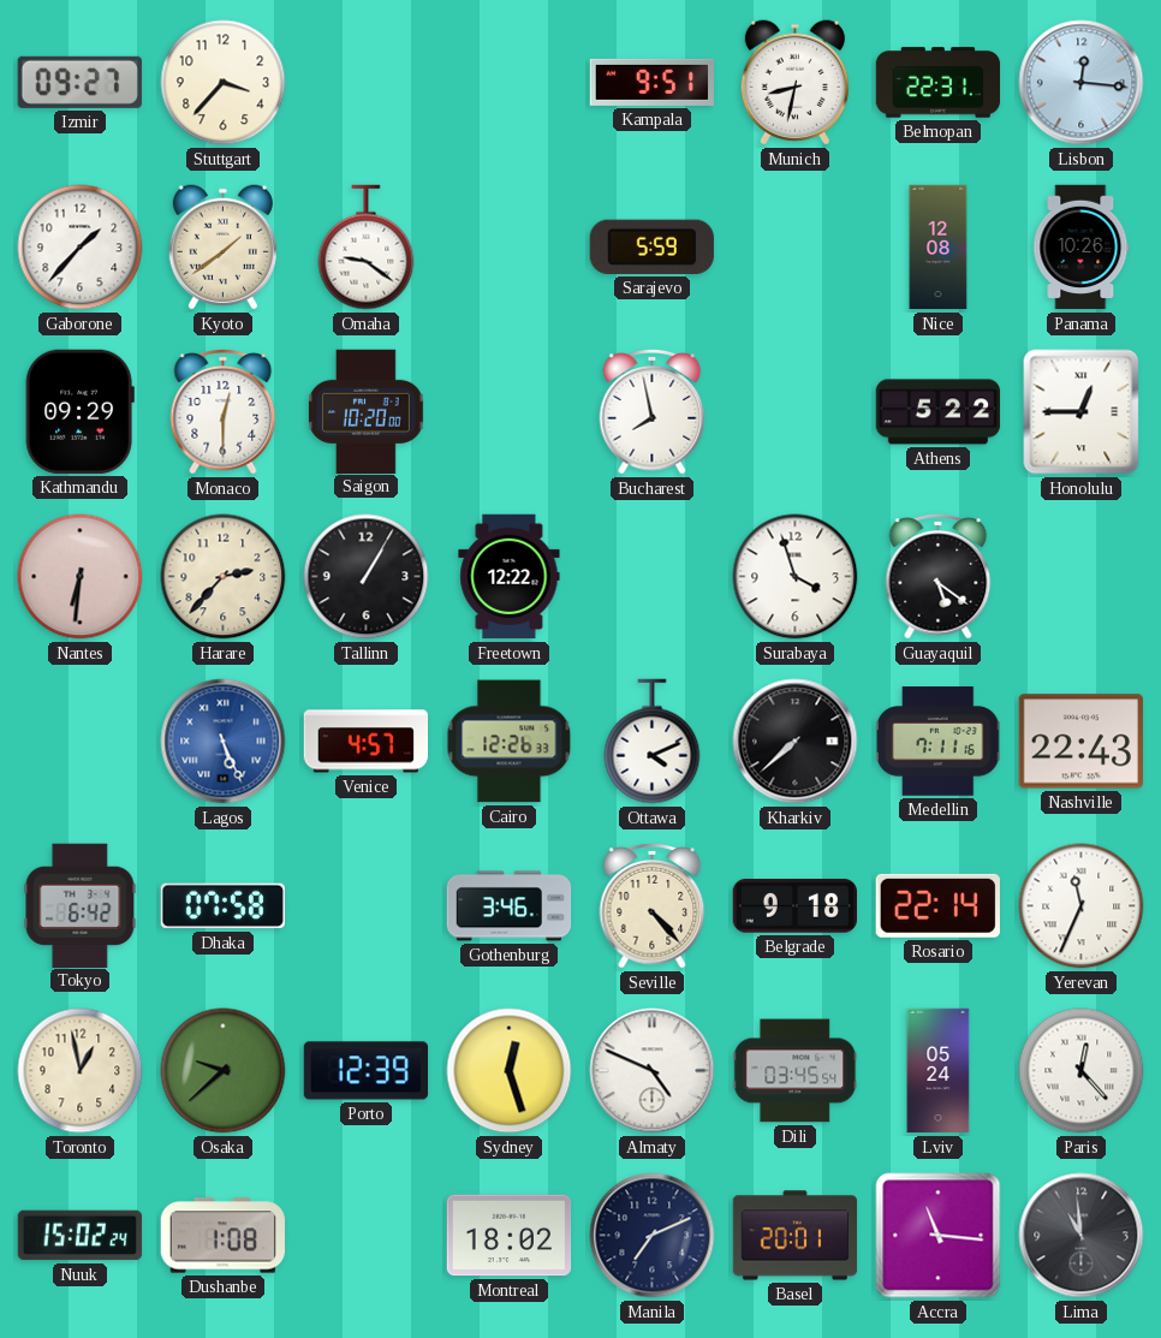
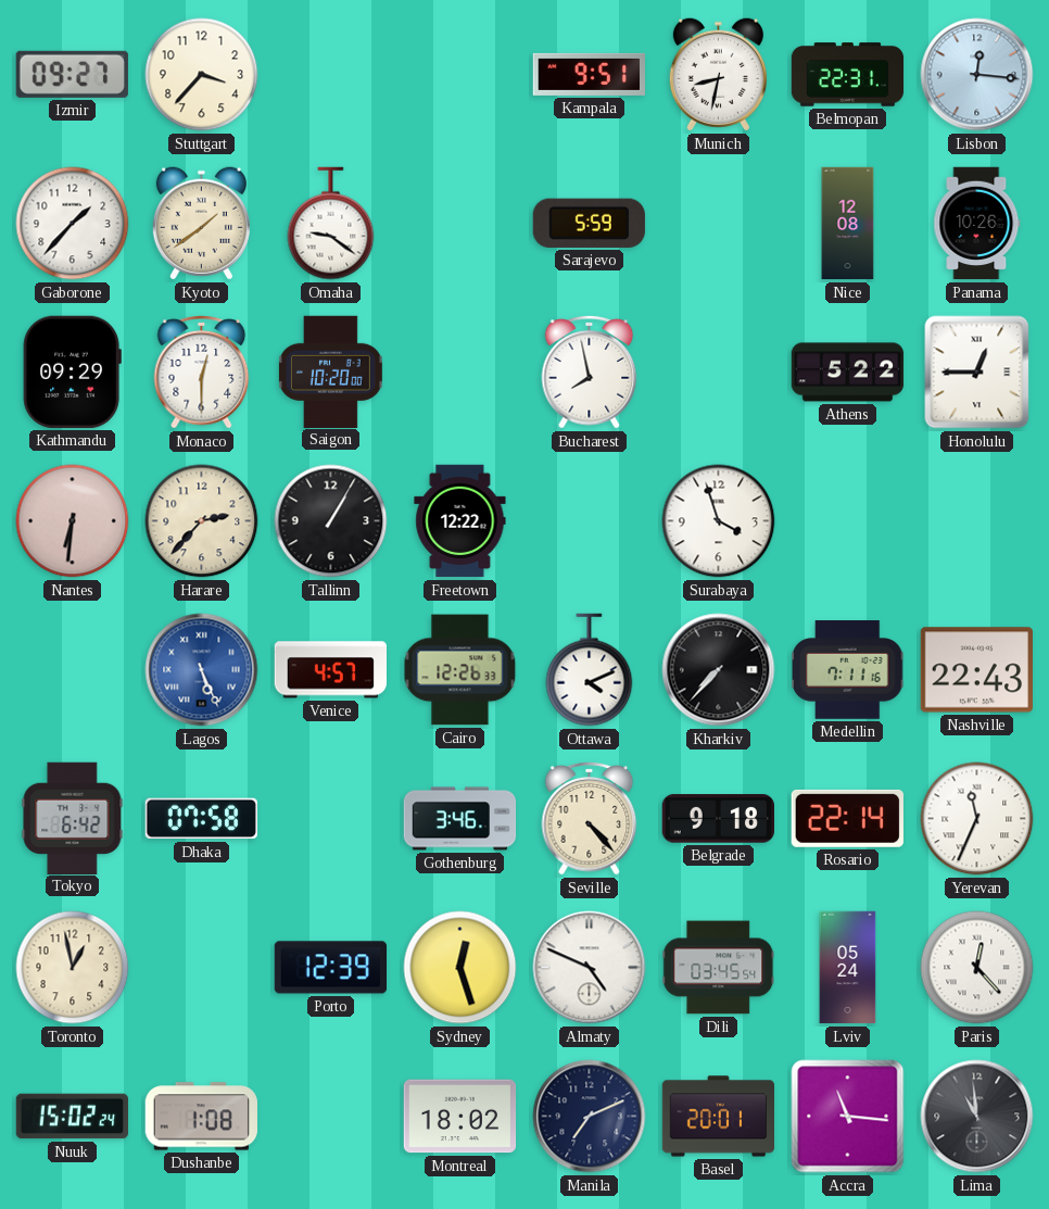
Guayaquil: 5:21 -> none (939, 577)
Kharkiv: 7:38 -> 7:37 (719, 670)
Osaka: 9:38 -> none (224, 1071)
